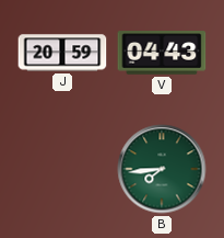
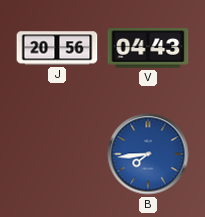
J: 20:59 -> 20:56 (57, 48)
B dial: green -> blue (148, 154)
